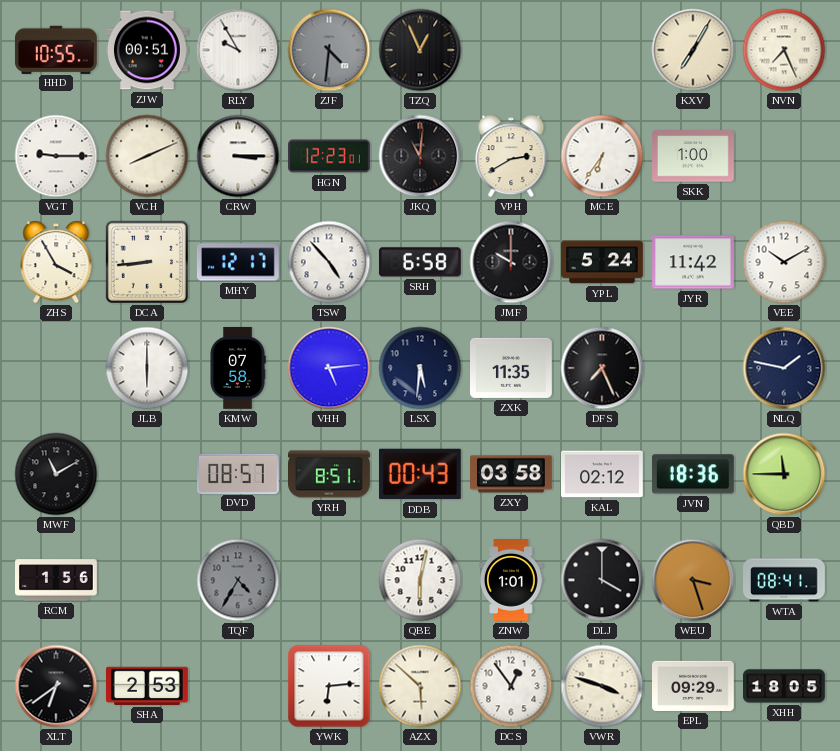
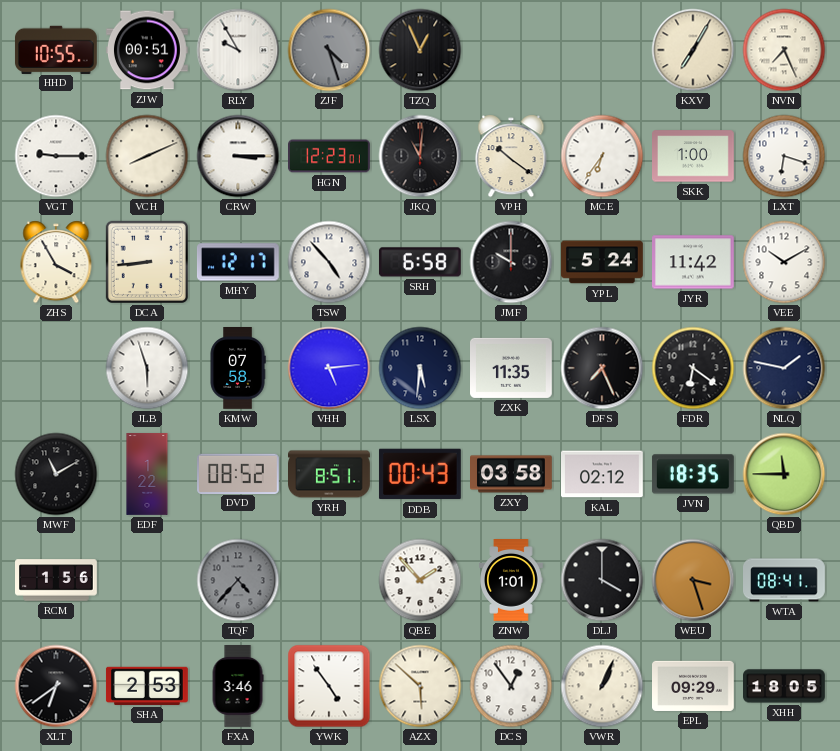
ZJF: 4:31 -> 4:27 (329, 50)
VPH: 2:40 -> 10:21 (511, 156)
LXT: none -> 6:18 (784, 156)
JLB: 6:00 -> 5:57 (147, 368)
FDR: none -> 6:21 (693, 368)
EDF: none -> 1:22 (147, 474)
DVD: 08:57 -> 08:52 (239, 473)
JVN: 18:36 -> 18:35 (693, 474)
TQF: 4:35 -> 4:37 (238, 580)
QBE: 6:02 -> 1:53 (420, 580)
FXA: none -> 3:46 (238, 687)
YWK: 6:14 -> 4:54 (329, 686)
VWR: 3:48 -> 1:04 (602, 686)
